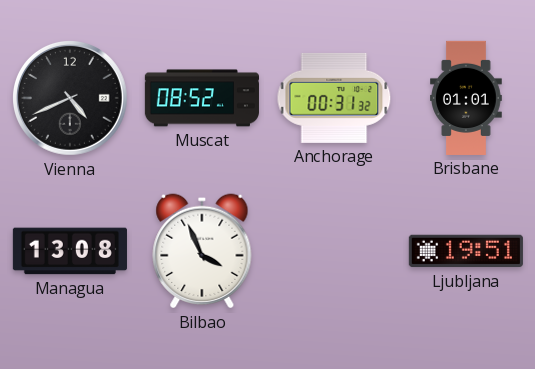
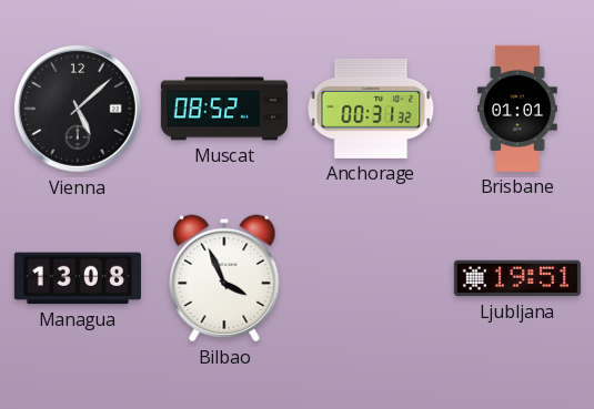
Vienna: 4:41 -> 5:08 (78, 109)
